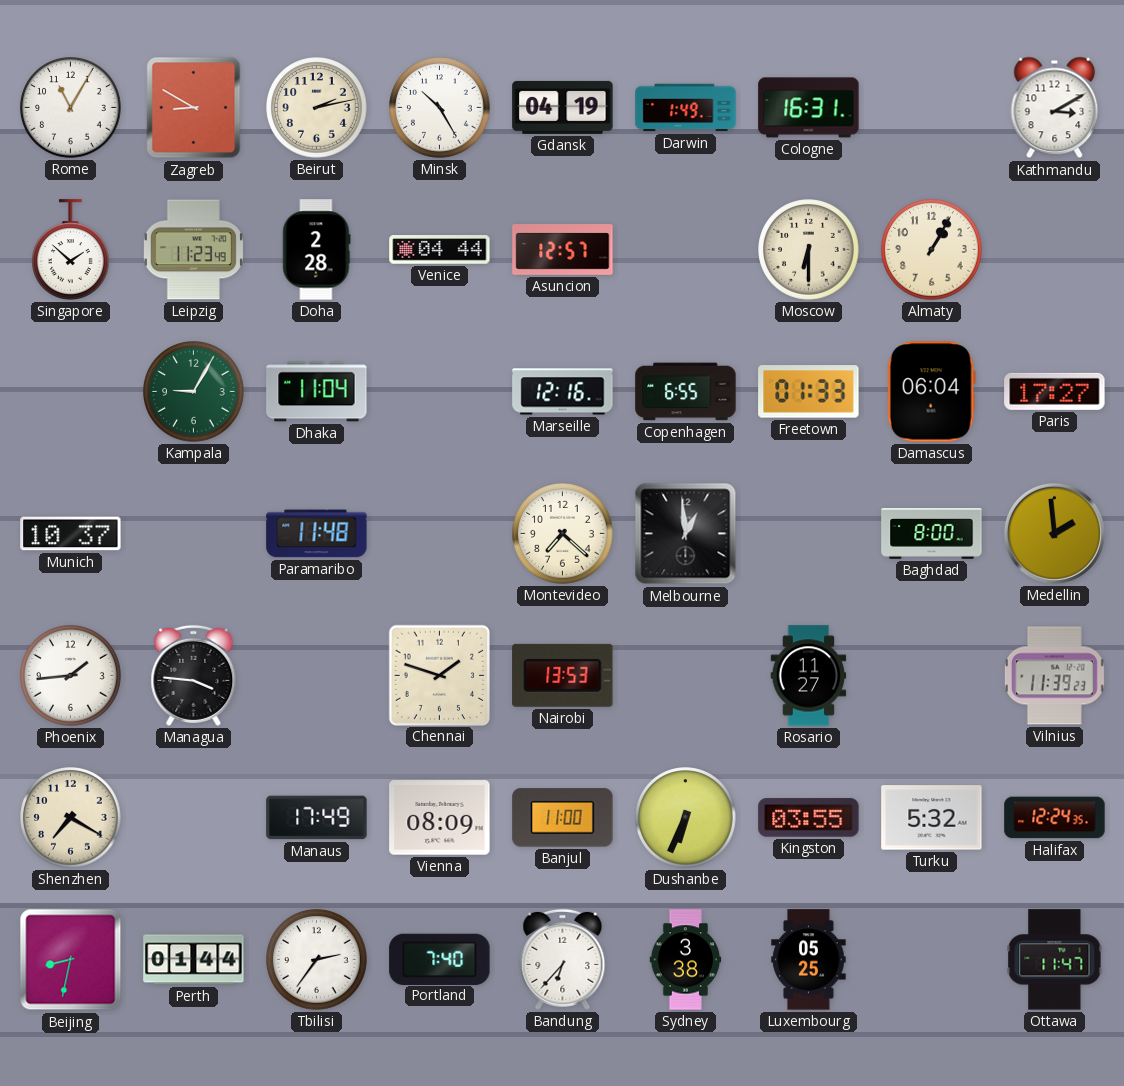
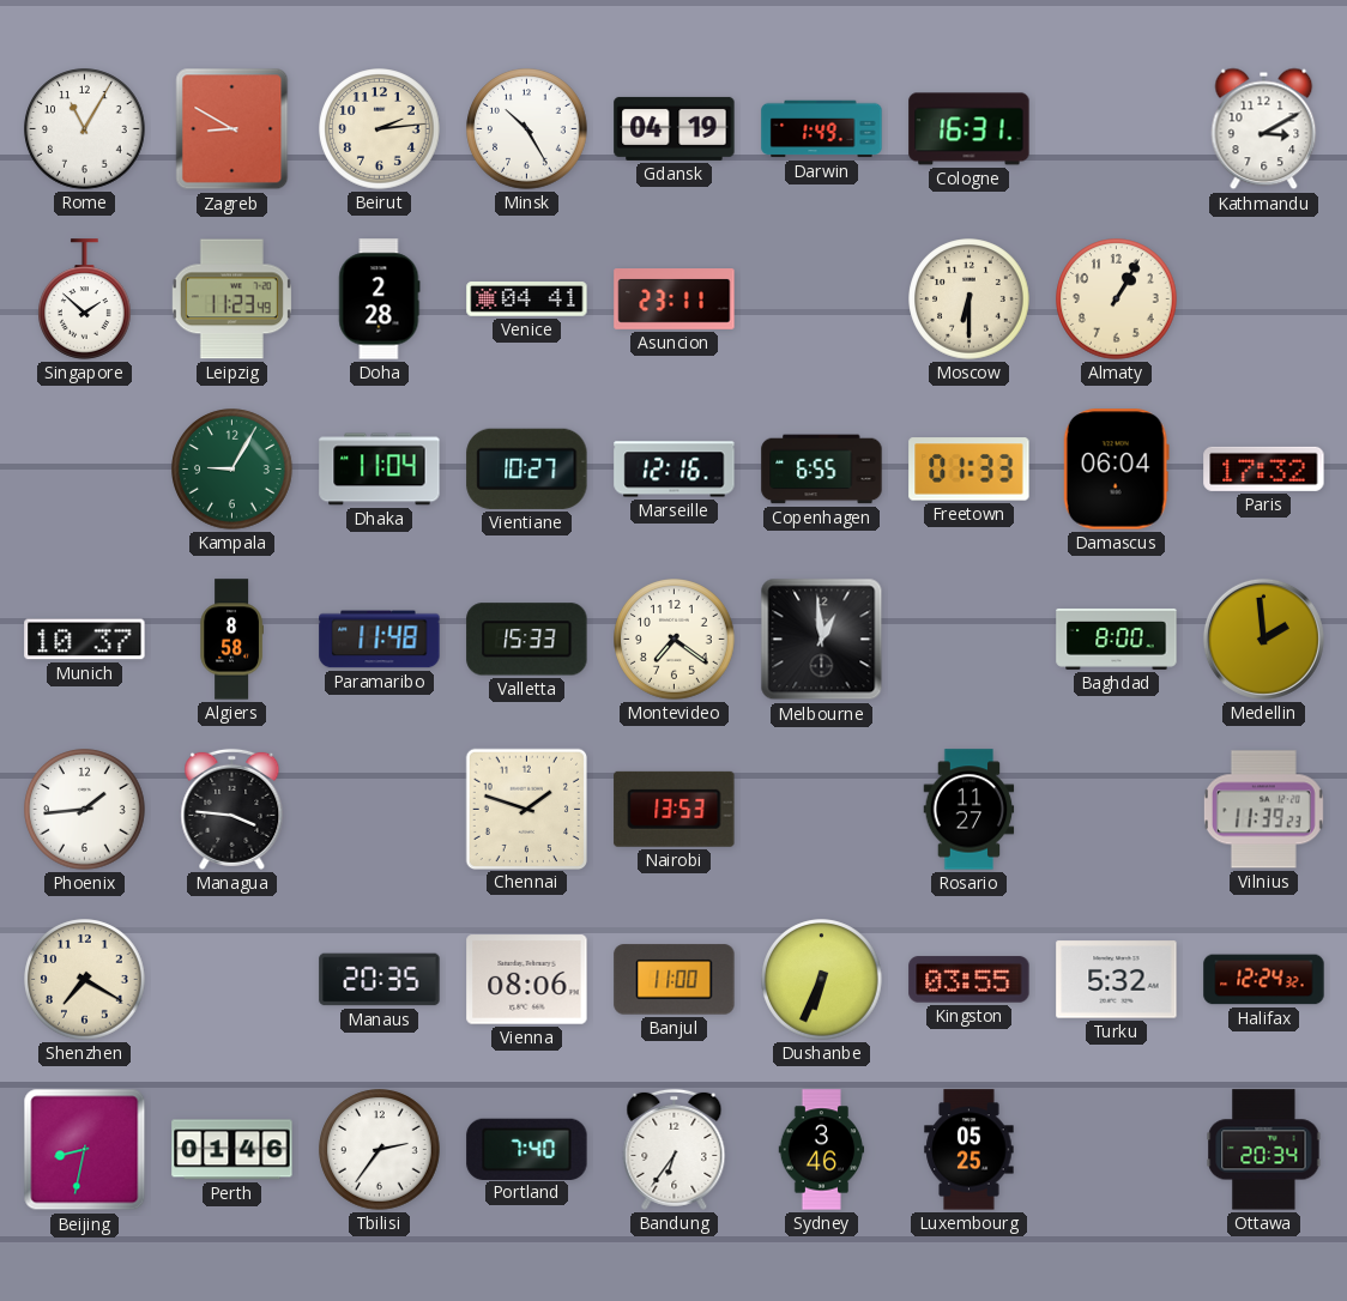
Beirut: 2:13 -> 2:14 (380, 129)
Venice: 04:44 -> 04:41 (527, 299)
Asuncion: 12:57 -> 23:11 (675, 299)
Vientiane: none -> 10:27 (527, 468)
Paris: 17:27 -> 17:32 (1264, 468)
Algiers: none -> 8:58 (231, 640)
Valletta: none -> 15:33 (527, 640)
Montevideo: 7:22 -> 7:21 (675, 640)
Manaus: 17:49 -> 20:35 (380, 980)
Vienna: 08:09 -> 08:06 (527, 980)
Halifax: 12:24:35 -> 12:24:32 (1264, 980)
Perth: 01:44 -> 01:46 (232, 1150)
Bandung: 6:37 -> 6:36 (675, 1149)
Sydney: 3:38 -> 3:46 (822, 1150)
Ottawa: 11:47 -> 20:34 (1264, 1150)
